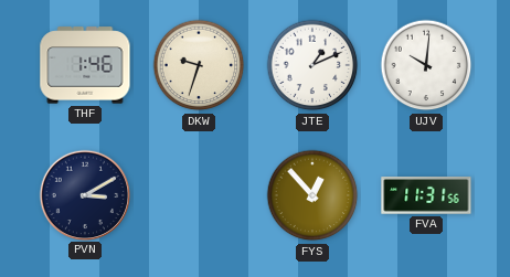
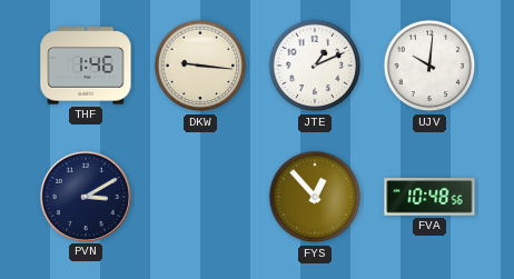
DKW: 9:33 -> 9:16 (200, 66)
FVA: 11:31 -> 10:48 (429, 197)
